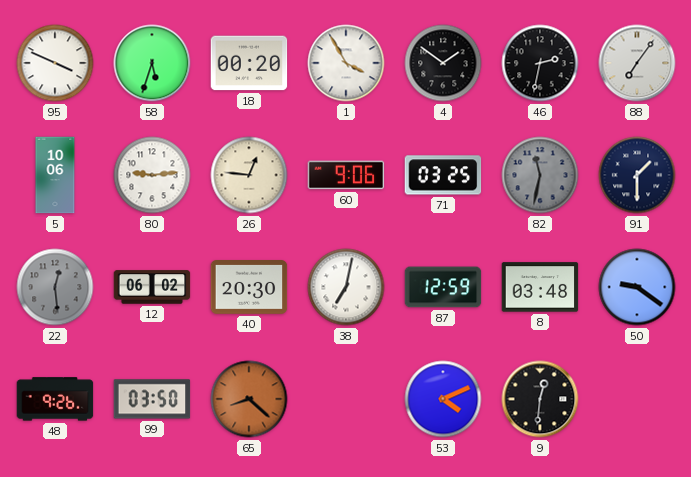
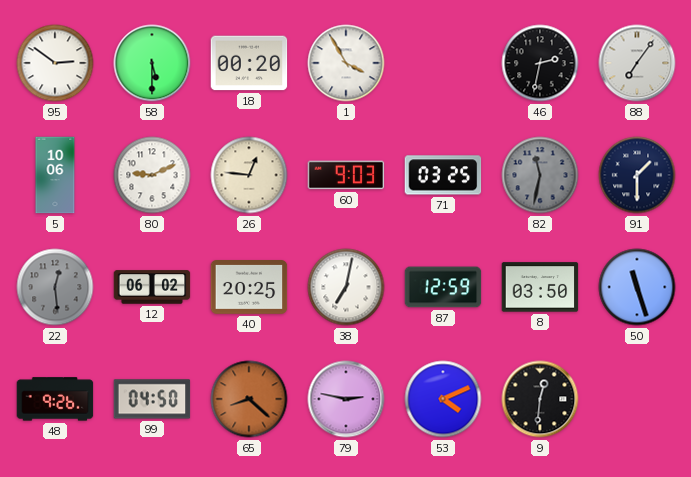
95: 3:49 -> 2:51 (55, 63)
58: 5:33 -> 5:30 (152, 63)
4: 1:51 -> none (443, 63)
80: 9:14 -> 9:11 (152, 175)
60: 9:06 -> 9:03 (346, 175)
40: 20:30 -> 20:25 (249, 288)
8: 03:48 -> 03:50 (540, 287)
50: 9:21 -> 11:27 (637, 287)
99: 03:50 -> 04:50 (152, 399)
79: none -> 2:47 (346, 399)
